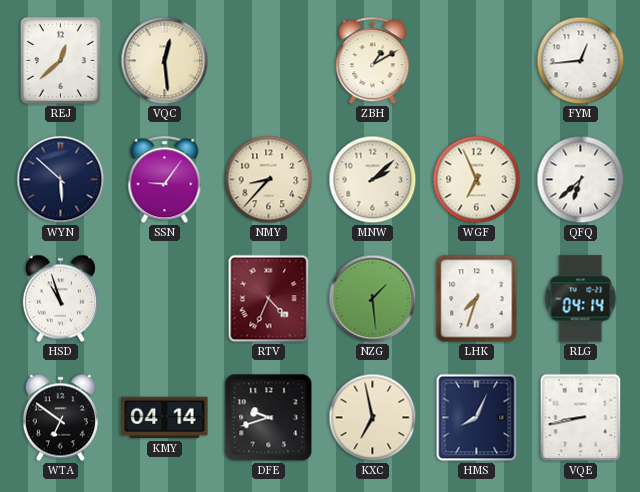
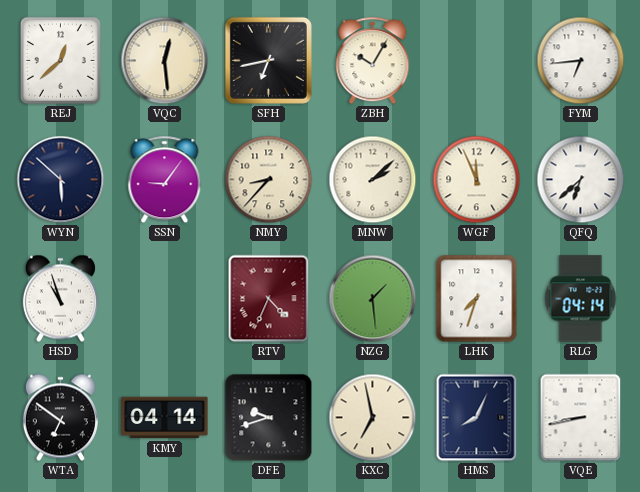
SFH: none -> 6:43 (268, 60)
ZBH: 1:10 -> 10:05 (373, 61)
FYM: 12:44 -> 6:44 (581, 61)
WGF: 6:56 -> 11:56 (477, 180)
